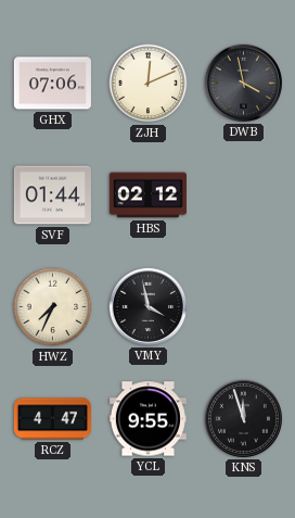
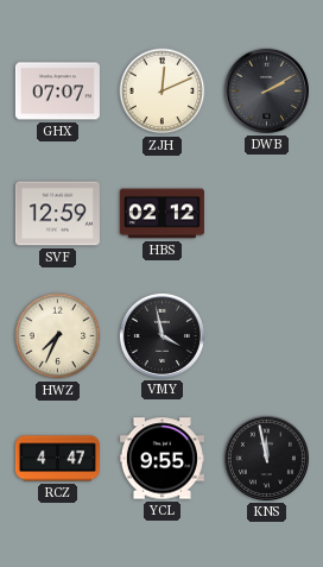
GHX: 07:06 -> 07:07 (57, 92)
DWB: 3:58 -> 2:10 (266, 90)
SVF: 01:44 -> 12:59 (57, 214)
KNS: 11:57 -> 11:58 (266, 458)
